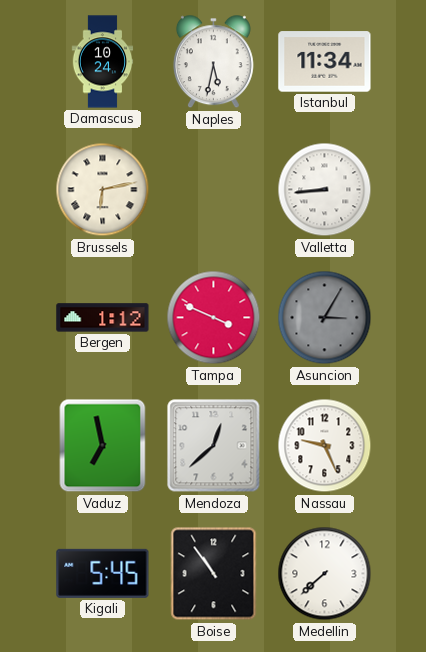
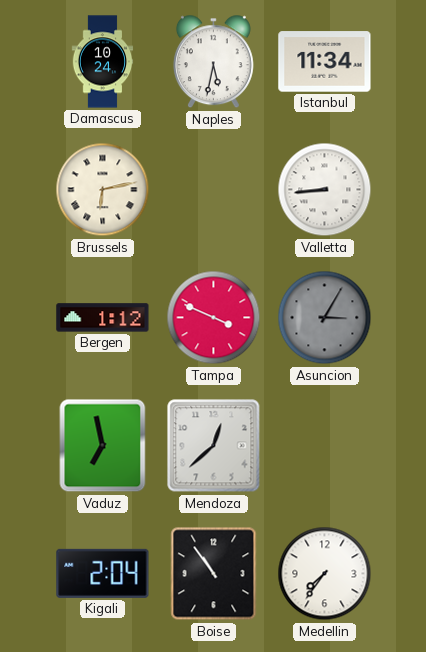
Nassau: 9:26 -> none (325, 446)
Kigali: 5:45 -> 2:04 (103, 573)
Medellin: 7:38 -> 7:36 (325, 574)
